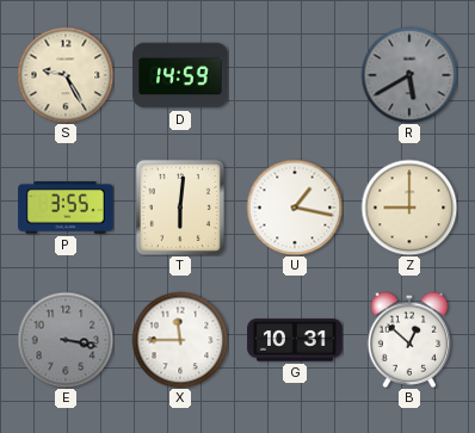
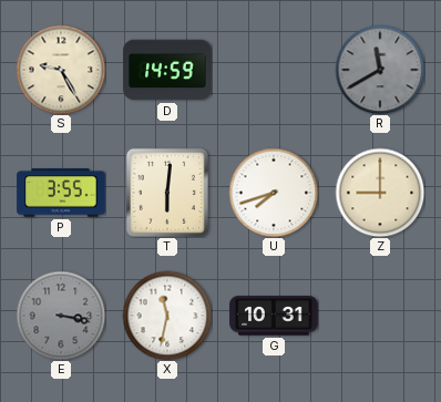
R: 5:40 -> 11:40 (380, 70)
U: 1:17 -> 7:42 (274, 193)
X: 11:45 -> 11:32 (167, 316)
B: 12:52 -> none (409, 340)
